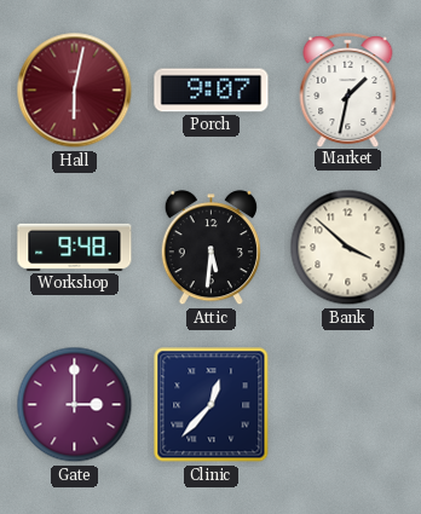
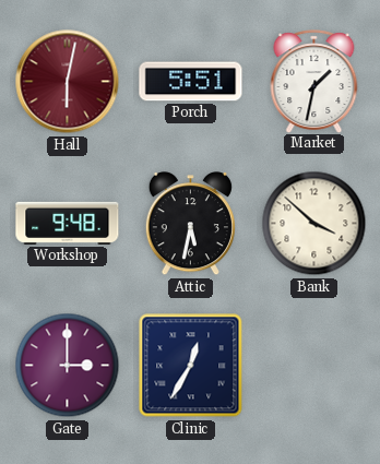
Porch: 9:07 -> 5:51 (191, 82)
Attic: 5:31 -> 5:32 (190, 224)
Clinic: 12:37 -> 12:35 (191, 366)
